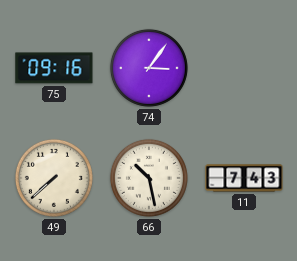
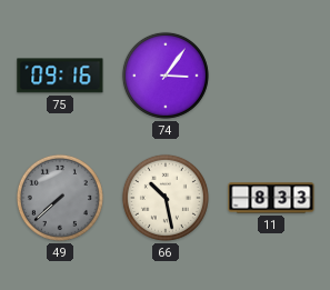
49 dial: cream -> grey (60, 198)
11: 7:43 -> 8:33 (271, 198)
